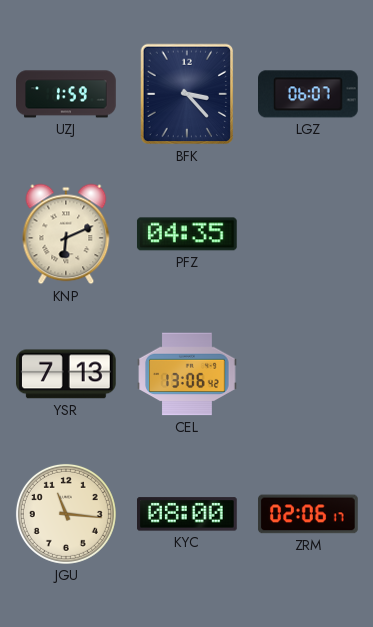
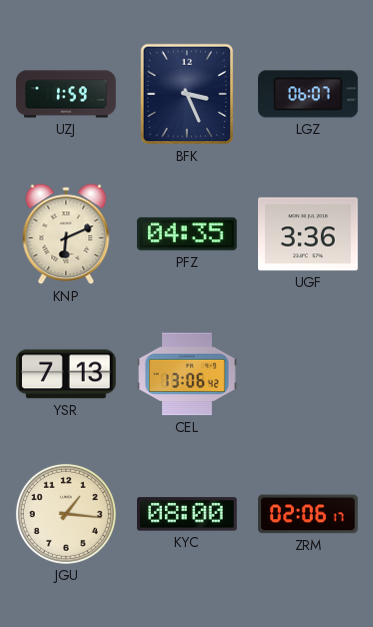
BFK: 3:23 -> 3:26 (187, 94)
UGF: none -> 3:36 (309, 234)
JGU: 11:16 -> 1:16 (66, 514)
